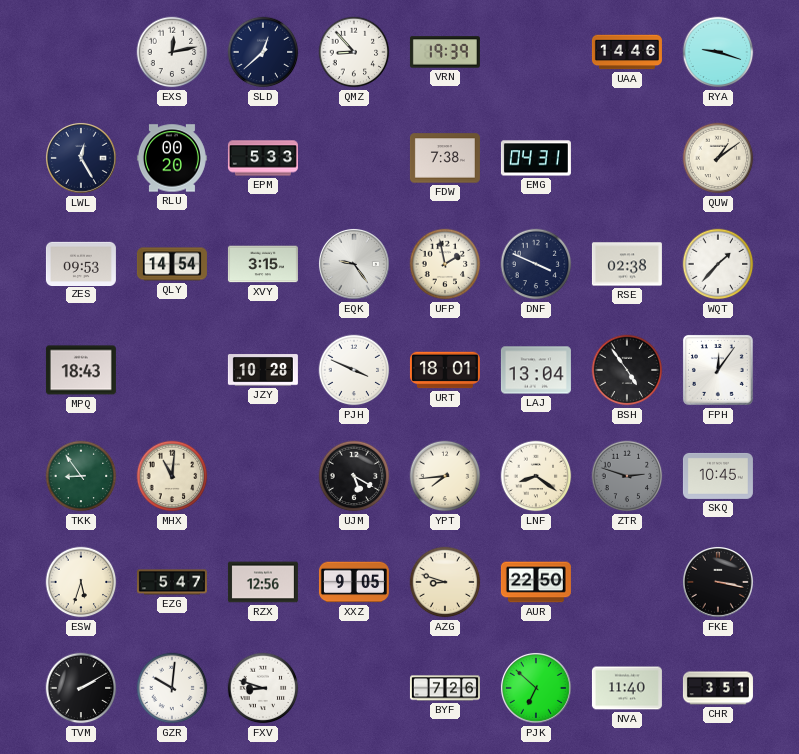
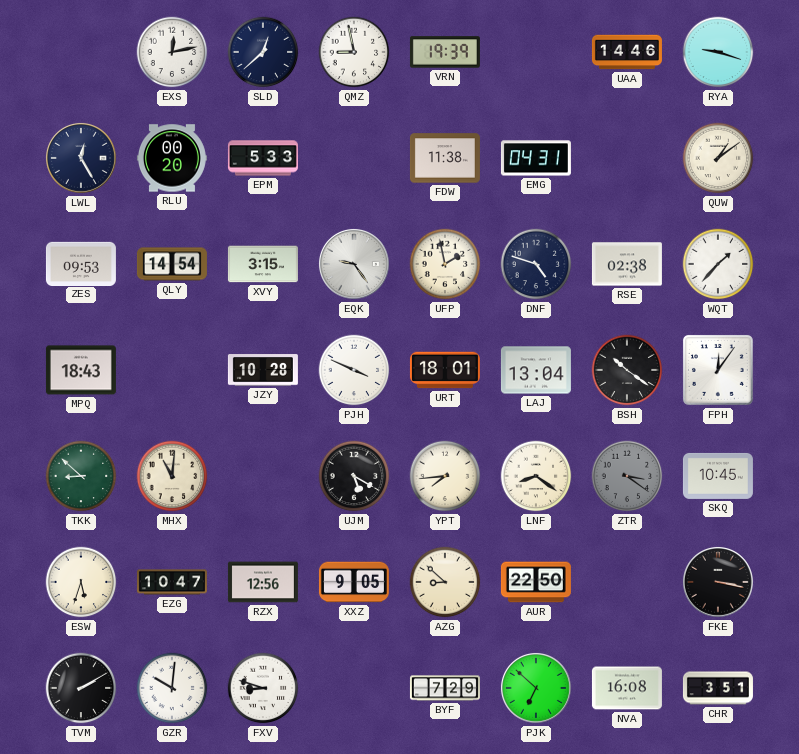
QMZ: 8:53 -> 8:58 (354, 52)
FDW: 7:38 -> 11:38 (445, 158)
DNF: 3:49 -> 4:48 (536, 264)
BSH: 4:54 -> 10:21 (627, 370)
TKK: 8:54 -> 8:52 (81, 476)
ZTR: 2:48 -> 3:21 (627, 476)
EZG: 5:47 -> 10:47 (172, 582)
AZG: 8:48 -> 8:52 (445, 582)
BYF: 7:26 -> 7:29 (445, 688)
NVA: 11:40 -> 16:08 (627, 688)
